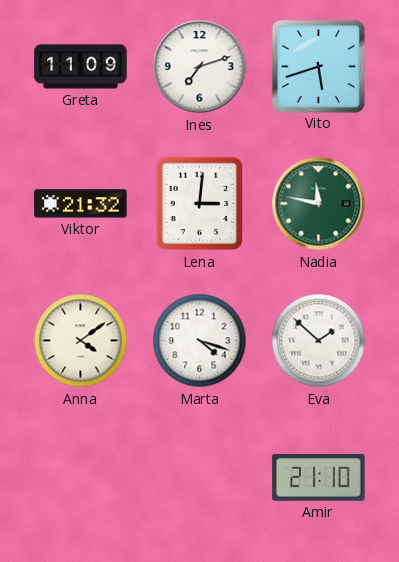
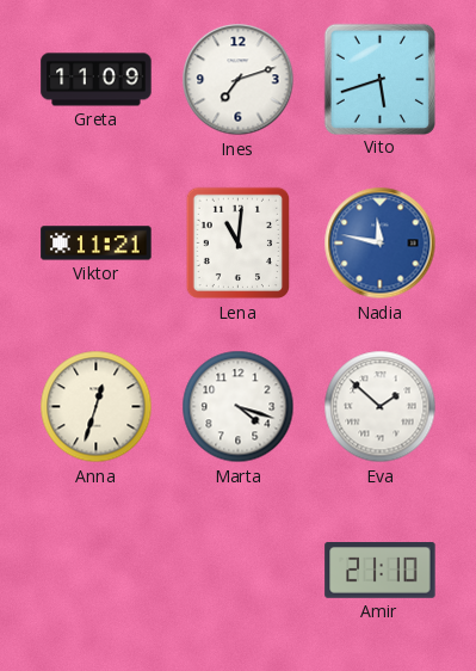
Viktor: 21:32 -> 11:21 (97, 244)
Lena: 3:01 -> 11:01 (239, 244)
Nadia dial: green -> blue (381, 244)
Anna: 4:09 -> 12:33 (97, 407)
